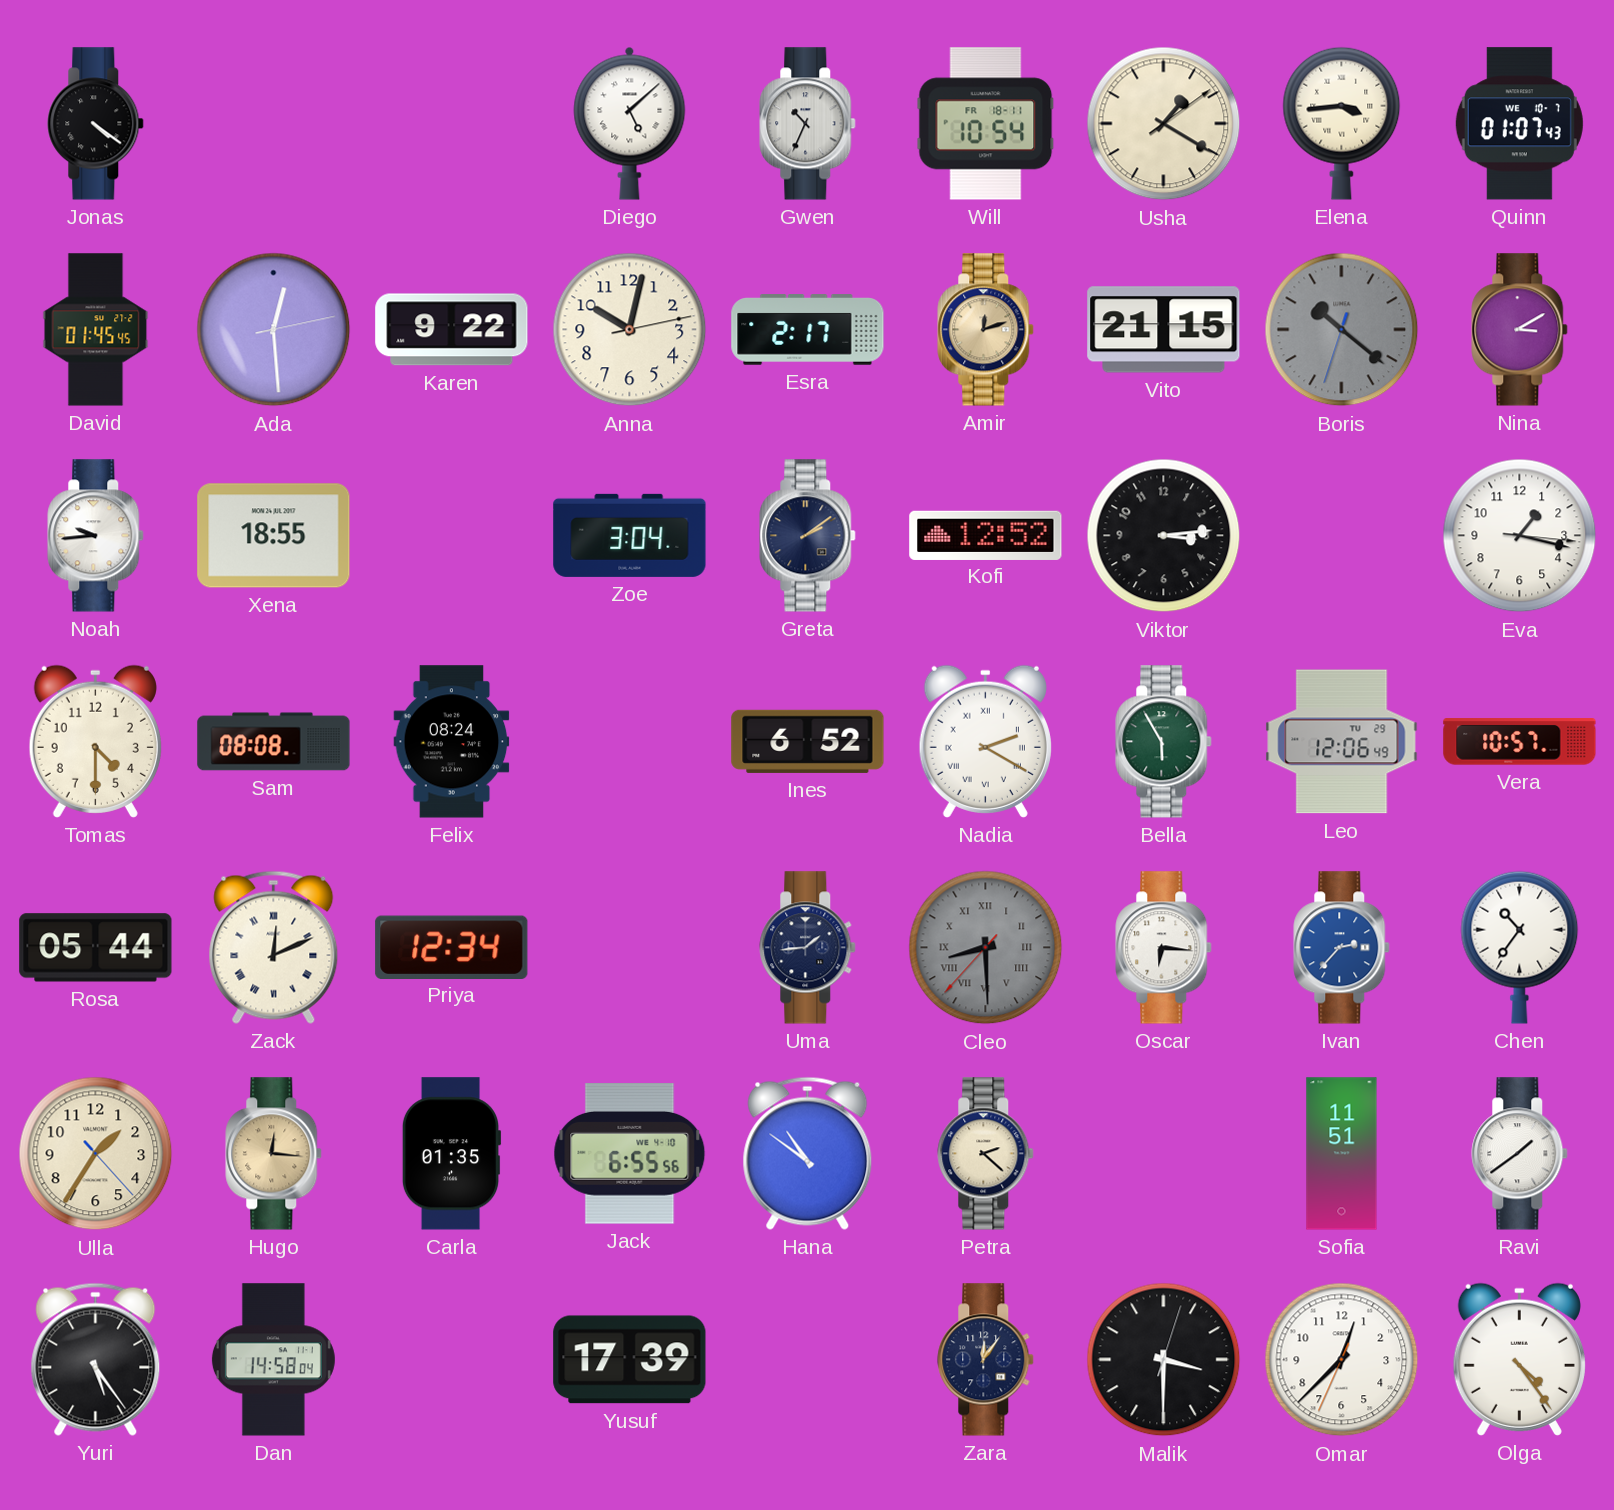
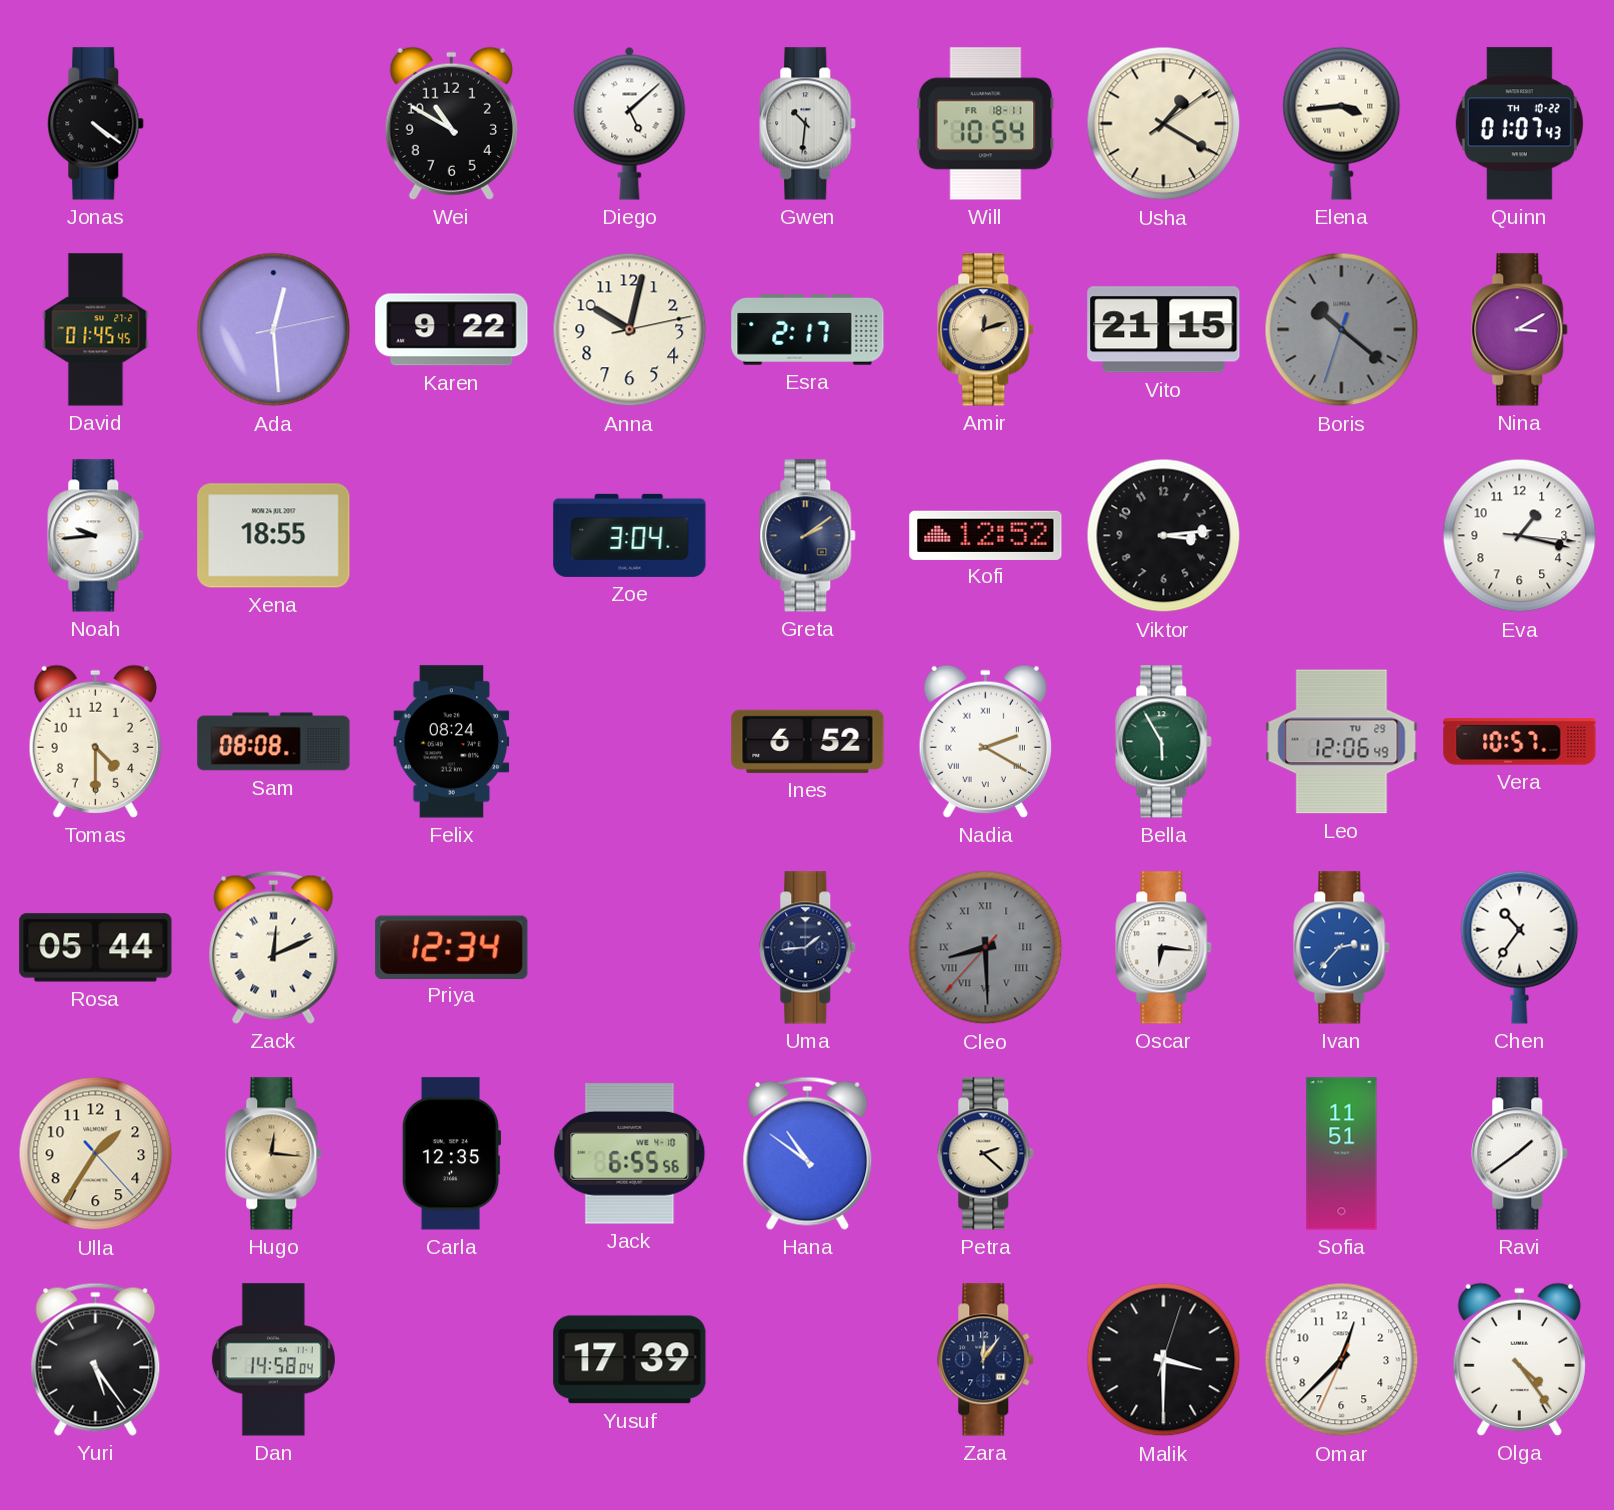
Wei: none -> 10:50 (451, 123)
Gwen: 10:34 -> 10:31 (808, 124)
Quinn date: WE 10-7 -> TH 10-22 (1519, 124)
Carla: 01:35 -> 12:35 (451, 1154)
